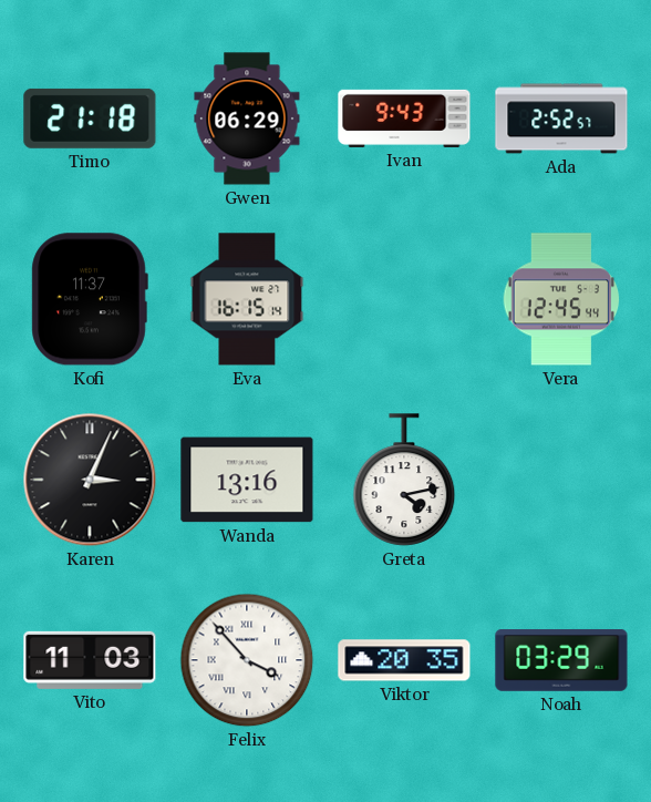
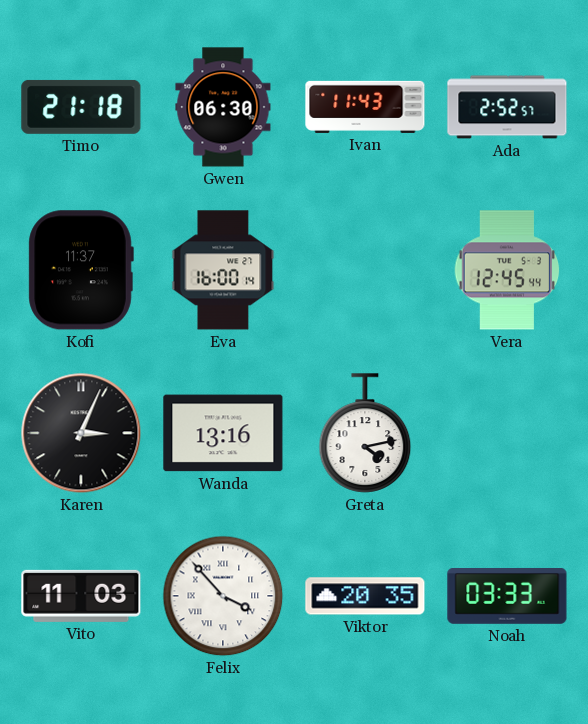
Gwen: 06:29 -> 06:30 (223, 107)
Ivan: 9:43 -> 11:43 (365, 107)
Eva: 16:15 -> 16:00 (223, 270)
Noah: 03:29 -> 03:33 (507, 597)
